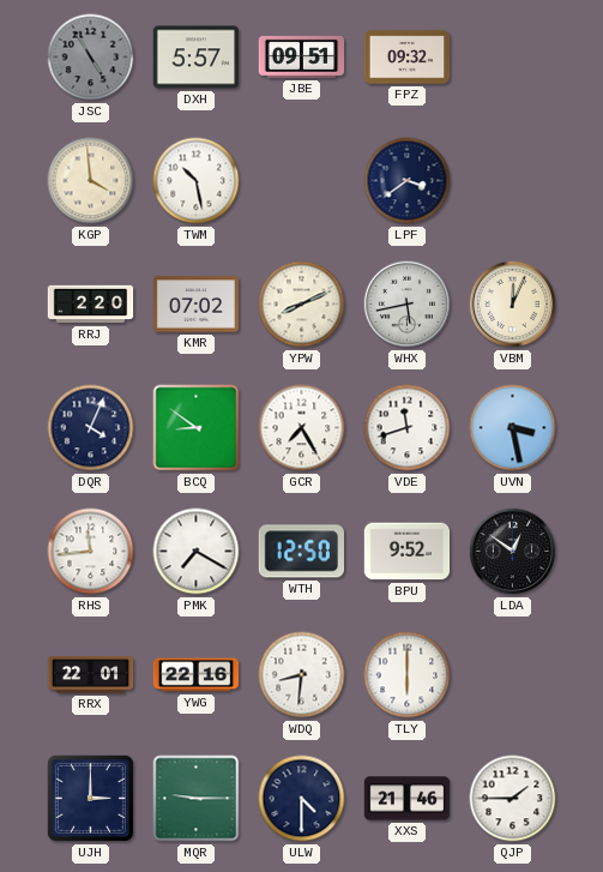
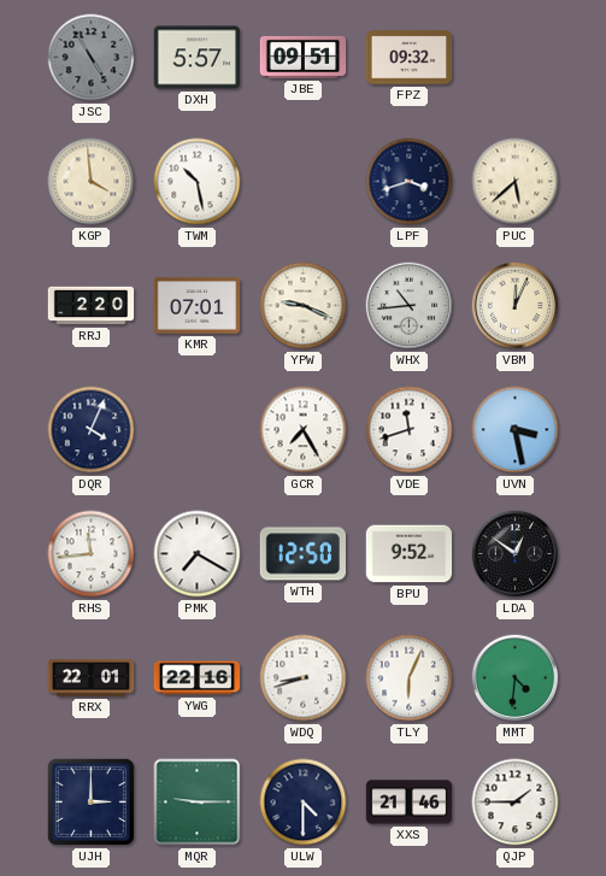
LPF: 3:39 -> 3:42 (410, 182)
PUC: none -> 5:38 (516, 182)
KMR: 07:02 -> 07:01 (198, 306)
YPW: 8:11 -> 9:19 (304, 306)
WHX: 5:43 -> 10:44 (410, 306)
BCQ: 8:51 -> none (197, 428)
WDQ: 8:31 -> 8:42 (304, 678)
TLY: 6:00 -> 6:04 (410, 678)
MMT: none -> 4:31 (516, 678)
